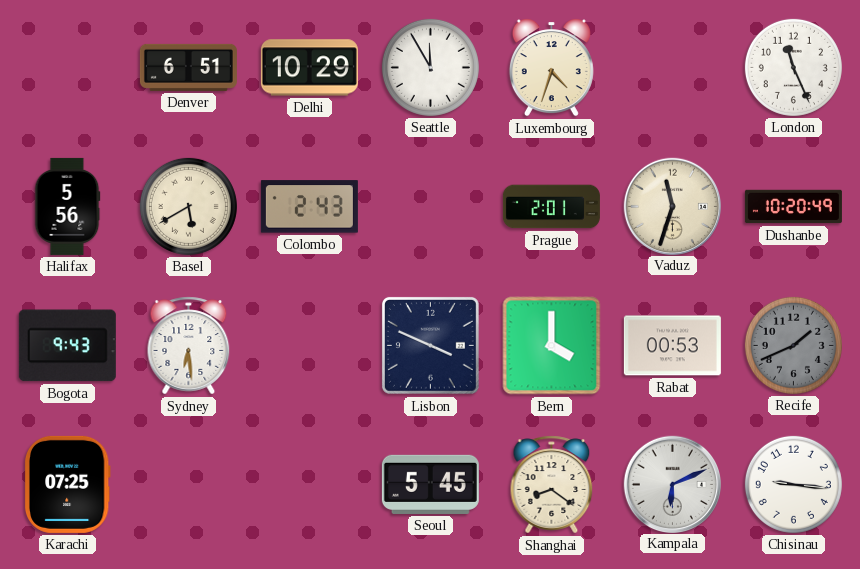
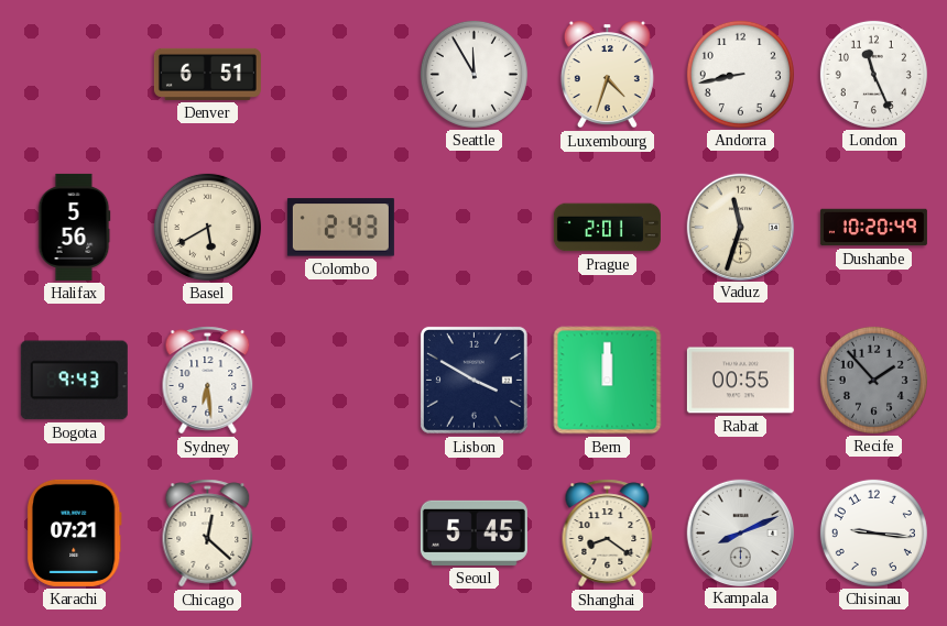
Delhi: 10:29 -> none (309, 68)
Andorra: none -> 8:43 (740, 74)
Lisbon: 3:49 -> 3:50 (473, 380)
Bern: 4:00 -> 12:00 (608, 381)
Rabat: 00:53 -> 00:55 (740, 381)
Recife: 1:41 -> 1:53 (873, 380)
Karachi: 07:25 -> 07:21 (74, 532)
Chicago: none -> 12:22 (208, 534)
Kampala: 6:11 -> 8:11 (740, 532)
